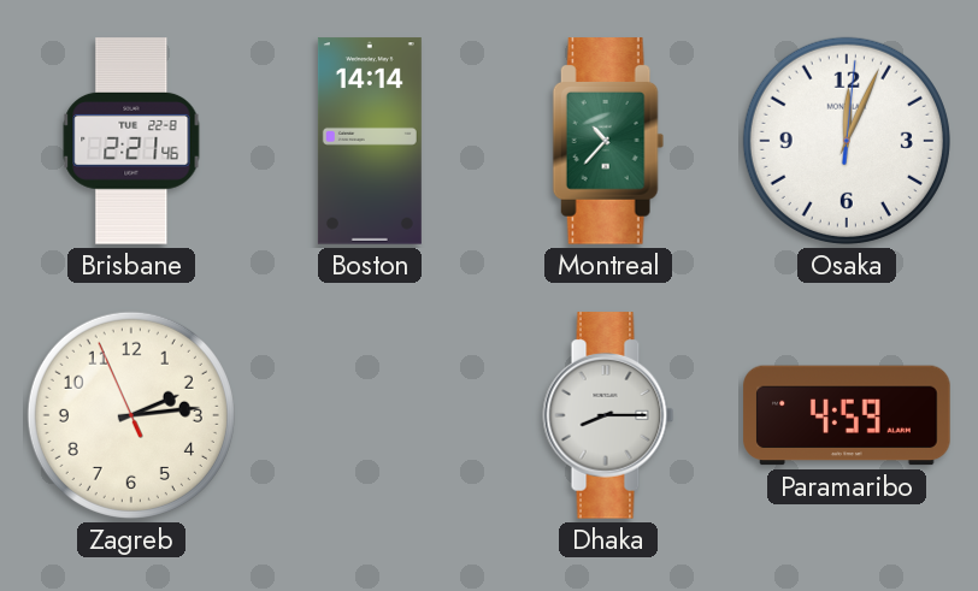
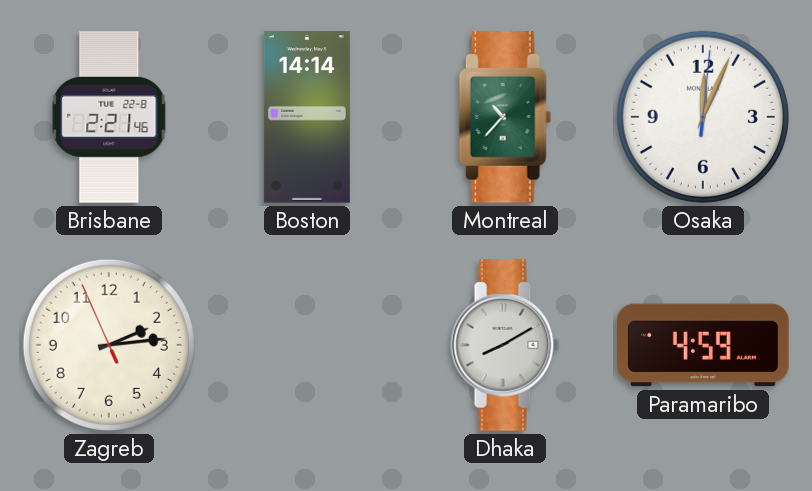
Dhaka: 8:15 -> 8:10 (505, 345)
